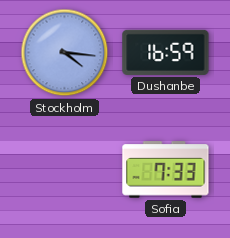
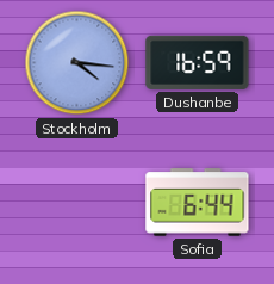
Sofia: 7:33 -> 6:44 (198, 203)
